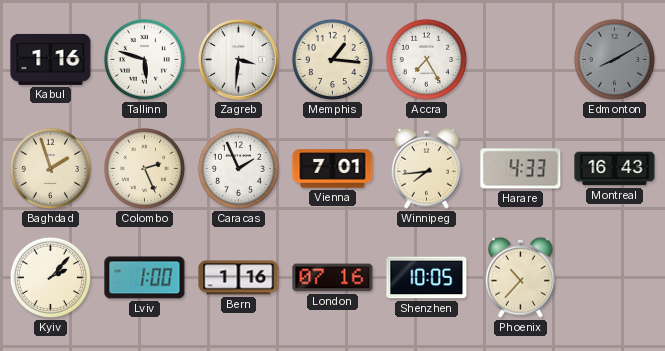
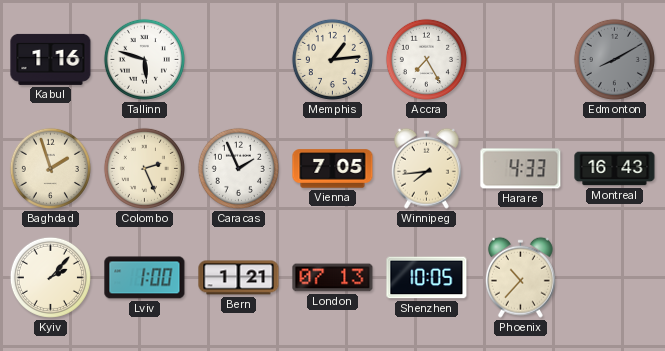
Zagreb: 3:31 -> none (238, 59)
Memphis: 1:16 -> 1:14 (332, 59)
Vienna: 7:01 -> 7:05 (333, 169)
Bern: 1:16 -> 1:21 (239, 278)
London: 07:16 -> 07:13 (333, 278)
